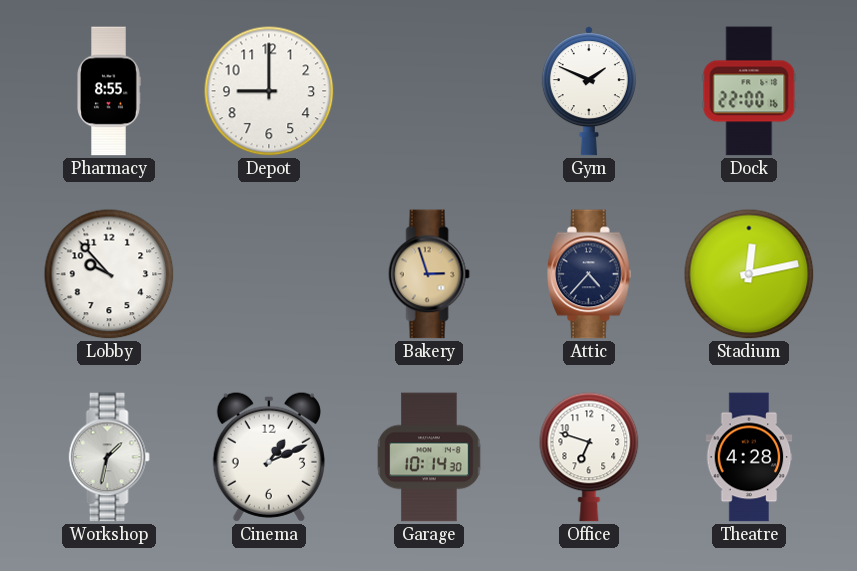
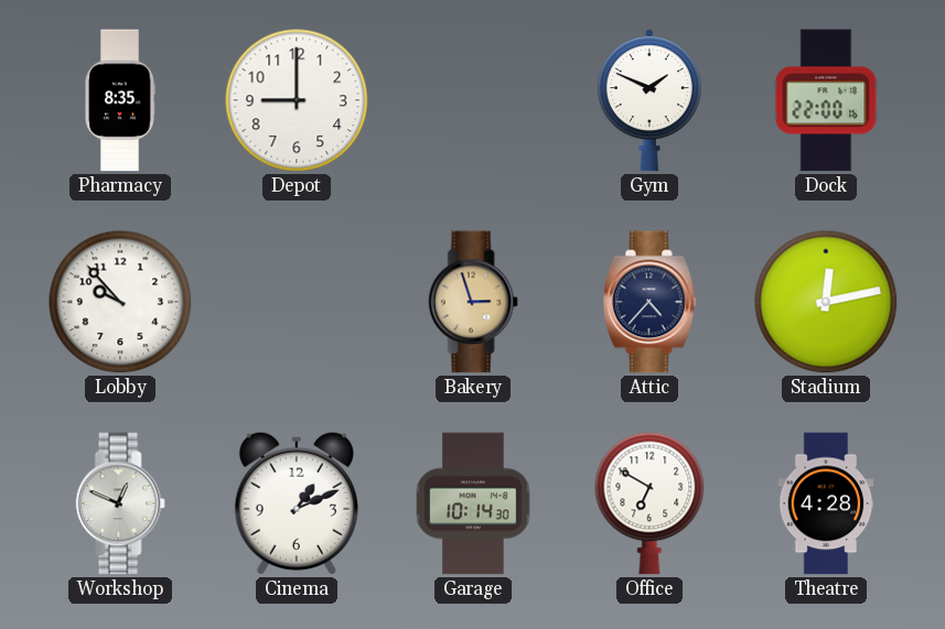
Pharmacy: 8:55 -> 8:35 (120, 100)
Workshop: 1:32 -> 12:49 (120, 503)
Office: 6:48 -> 6:50 (649, 503)
